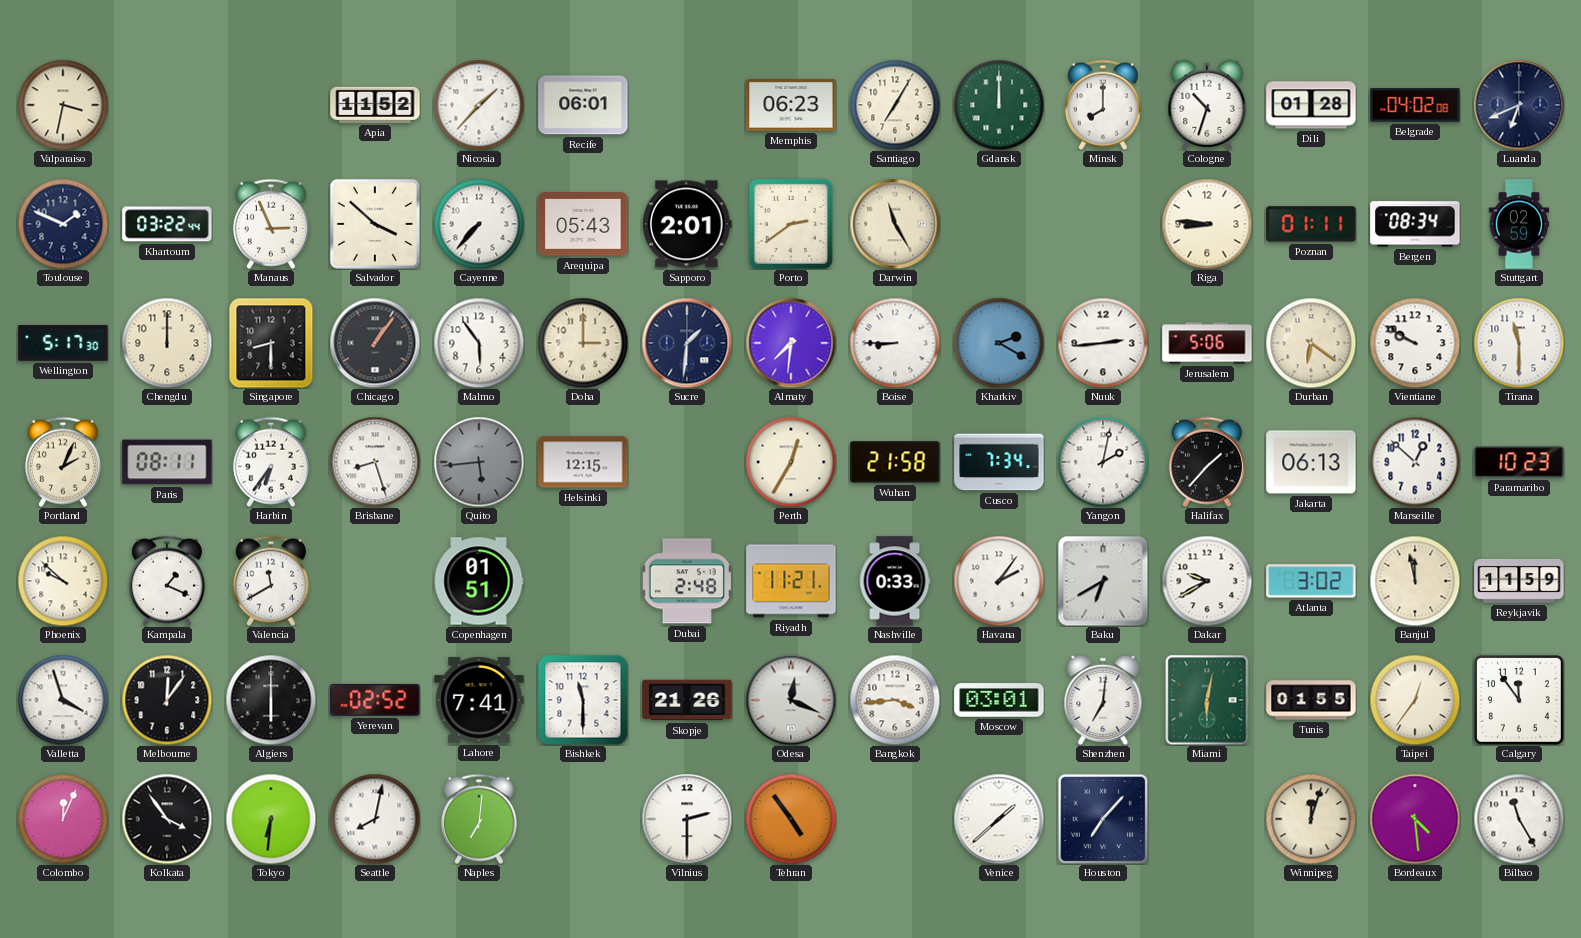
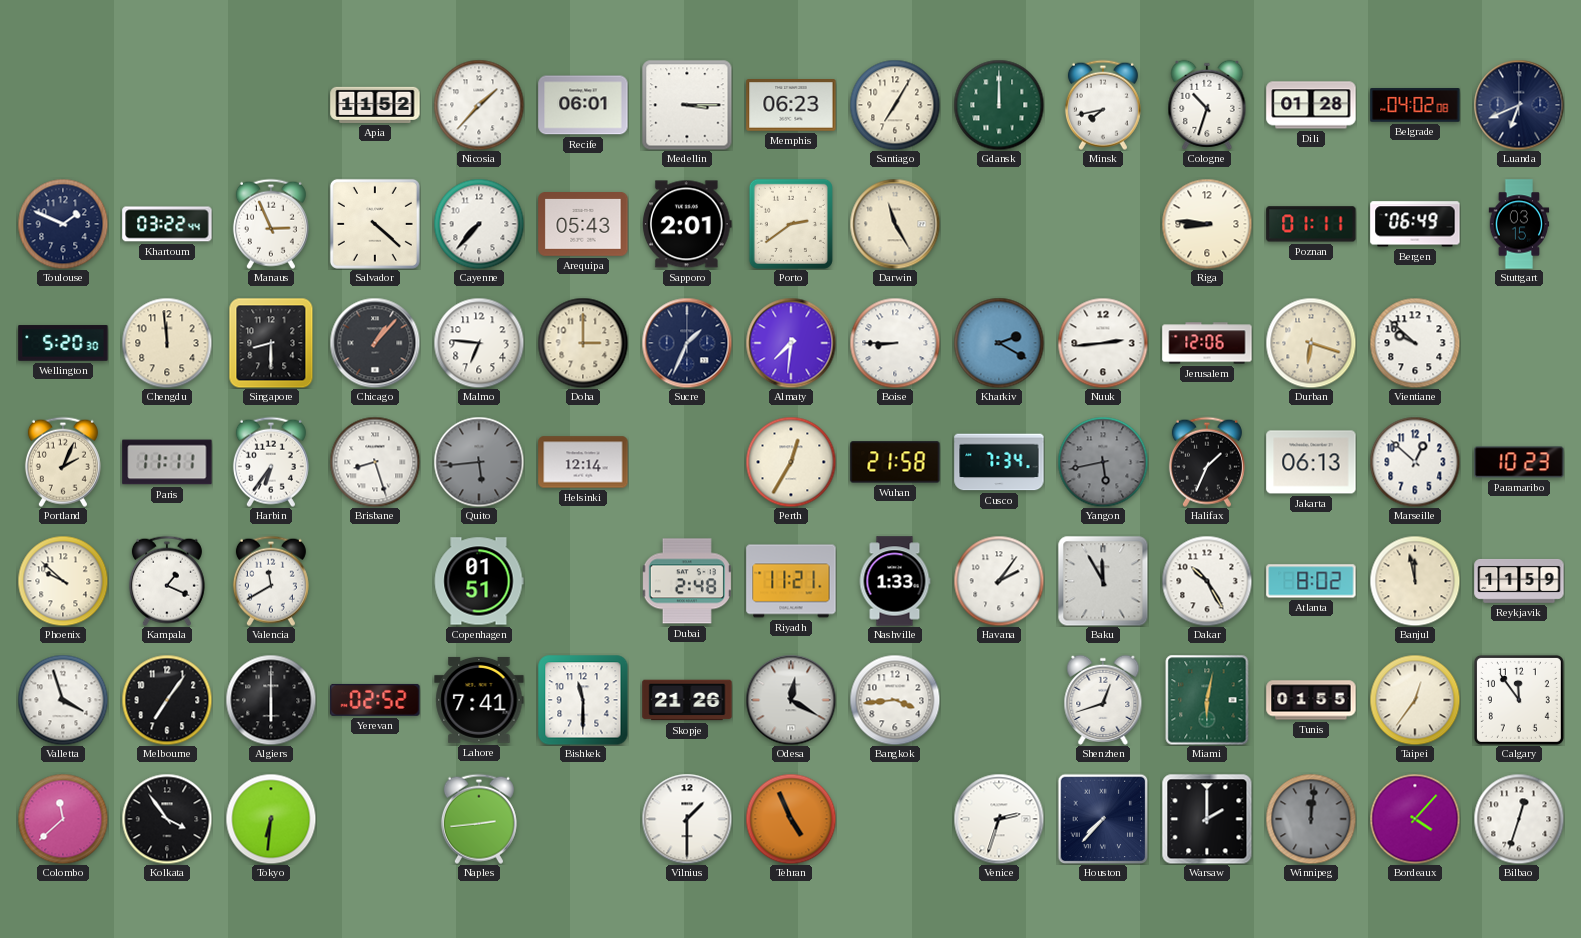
Valparaiso: 3:32 -> none (63, 105)
Medellin: none -> 3:15 (687, 105)
Minsk: 8:00 -> 7:43 (1103, 105)
Salvador: 3:52 -> 4:22 (375, 224)
Bergen: 08:34 -> 06:49 (1415, 224)
Stuttgart: 02:59 -> 03:15 (1519, 224)
Wellington: 5:17 -> 5:20 (63, 343)
Chengdu: 12:00 -> 11:59 (167, 343)
Chicago: 1:06 -> 1:07 (375, 343)
Malmo: 5:54 -> 6:46 (479, 343)
Sucre: 1:31 -> 1:34 (687, 343)
Jerusalem: 5:06 -> 12:06 (1207, 343)
Durban: 6:21 -> 6:18 (1311, 343)
Vientiane: 9:50 -> 9:52 (1415, 343)
Tirana: 11:30 -> none (1519, 343)
Paris: 08:11 -> 11:11 (167, 462)
Helsinki: 12:15 -> 12:14 (583, 462)
Yangon: 2:02 -> 5:43 (1103, 462)
Yangon dial: white -> grey (1103, 462)
Halifax: 1:37 -> 1:34 (1207, 462)
Nashville: 0:33 -> 1:33 (895, 581)
Baku: 6:40 -> 11:55 (1103, 581)
Dakar: 9:40 -> 10:25 (1207, 581)
Atlanta: 3:02 -> 8:02 (1311, 581)
Melbourne: 12:06 -> 7:06 (167, 700)
Odesa: 12:19 -> 12:20 (791, 700)
Moscow: 03:01 -> none (999, 700)
Shenzhen: 7:01 -> 12:42 (1103, 700)
Colombo: 12:04 -> 11:38 (63, 819)
Seattle: 8:02 -> none (375, 819)
Naples: 7:01 -> 2:44 (479, 819)
Vilnius: 2:30 -> 1:30 (687, 819)
Tehran: 4:54 -> 4:56 (791, 819)
Venice: 1:38 -> 2:33 (999, 819)
Houston: 7:07 -> 7:37 (1103, 819)
Warsaw: none -> 2:00 (1207, 819)
Winnipeg: 12:03 -> 12:01 (1311, 819)
Winnipeg dial: cream -> grey (1311, 819)
Bordeaux: 4:29 -> 4:07 (1415, 819)
Bilbao: 11:25 -> 12:33 (1519, 819)
